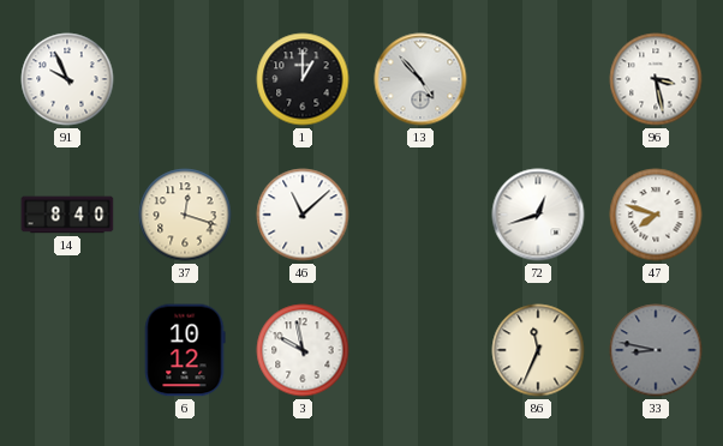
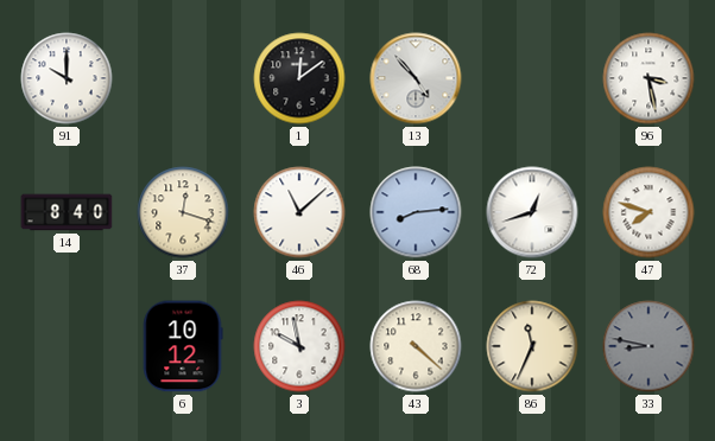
91: 9:56 -> 10:00 (67, 78)
1: 1:00 -> 12:09 (299, 78)
68: none -> 8:14 (416, 212)
43: none -> 4:22 (416, 346)
